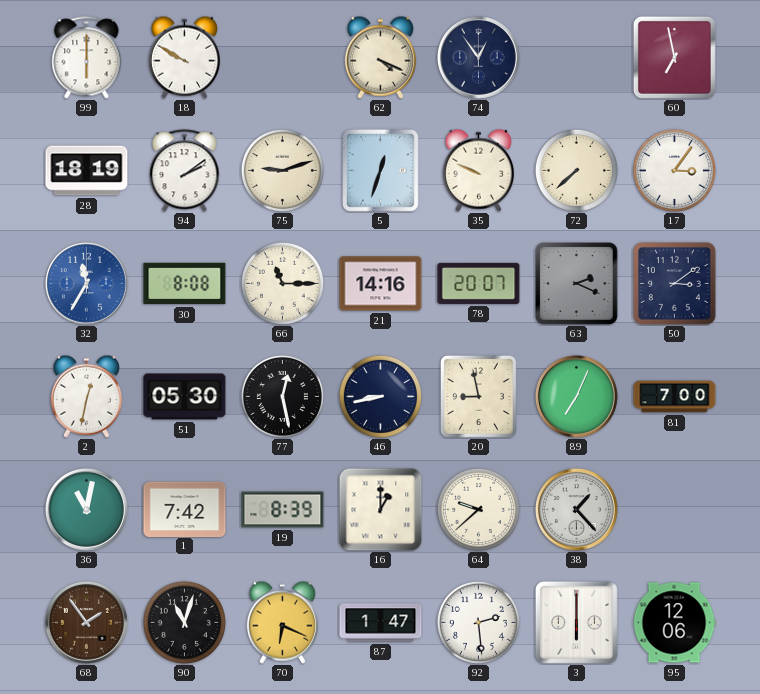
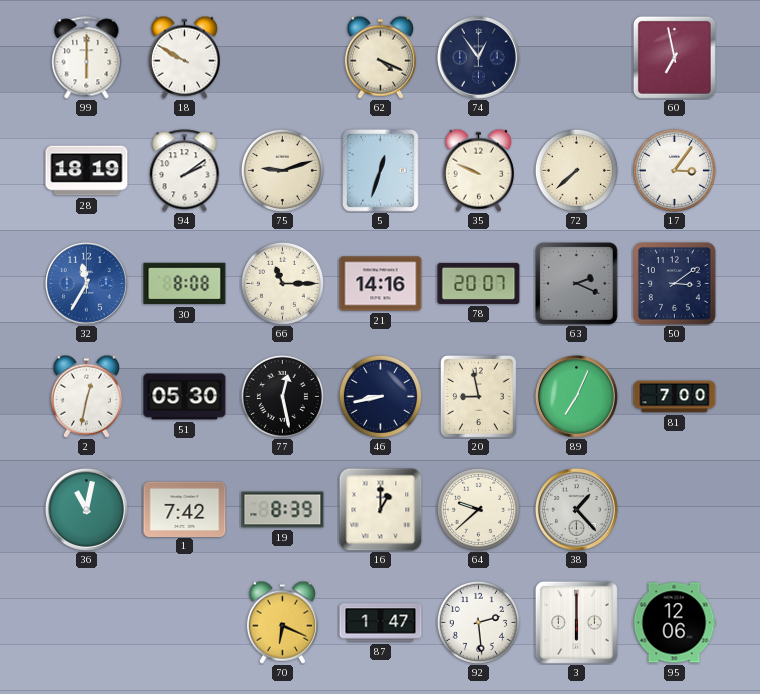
68: 1:54 -> none (86, 622)
90: 11:03 -> none (184, 622)
